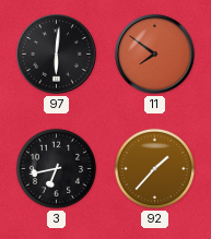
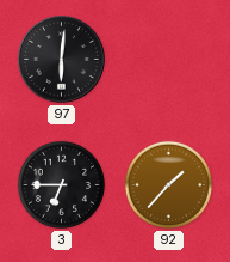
11: 7:51 -> none (155, 55)
3: 6:43 -> 6:45 (61, 184)
